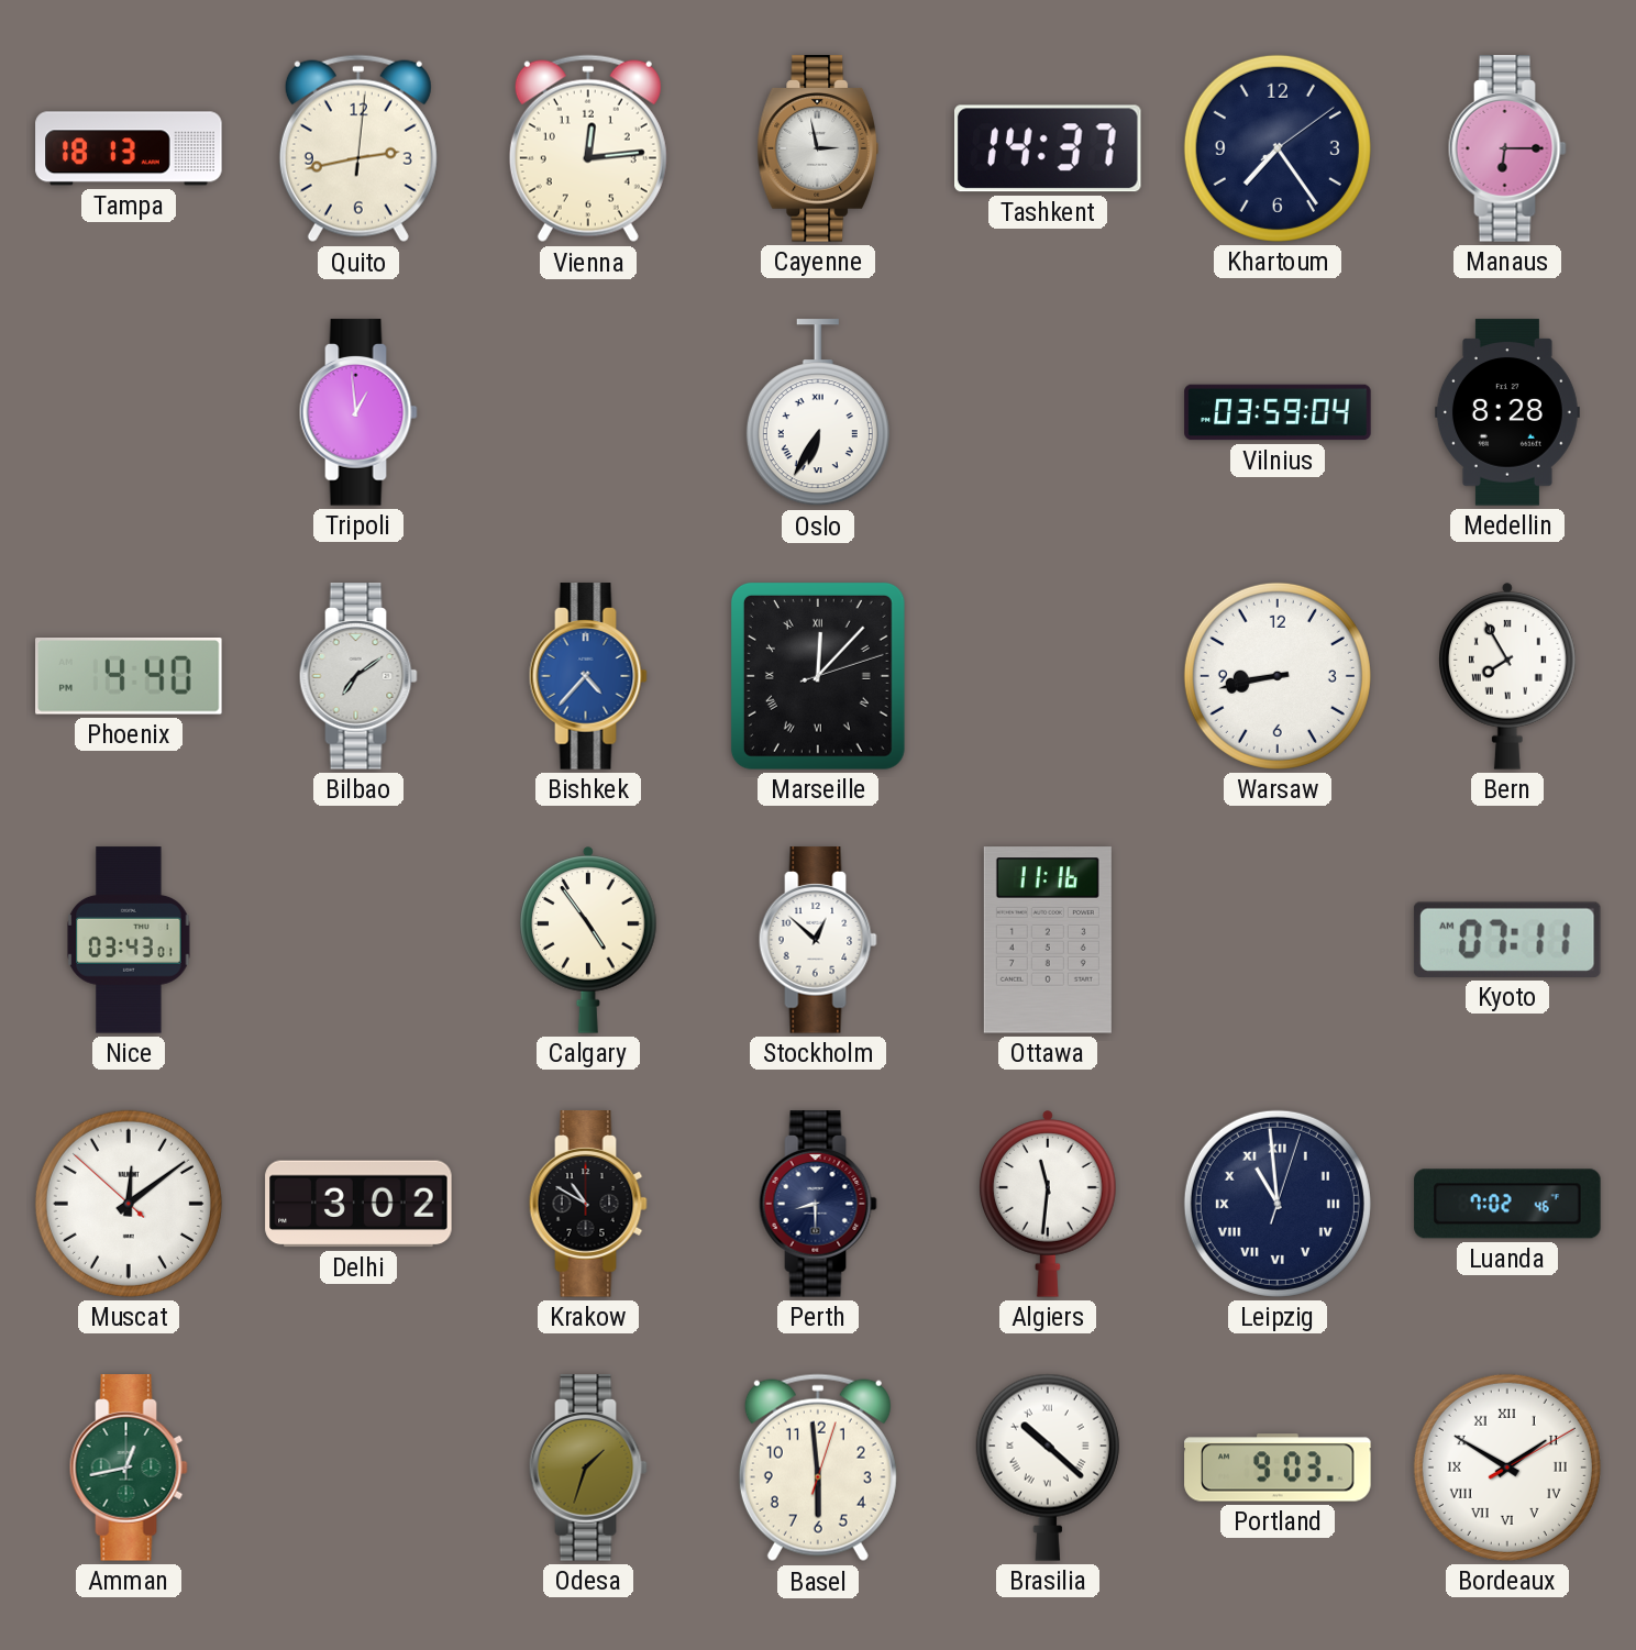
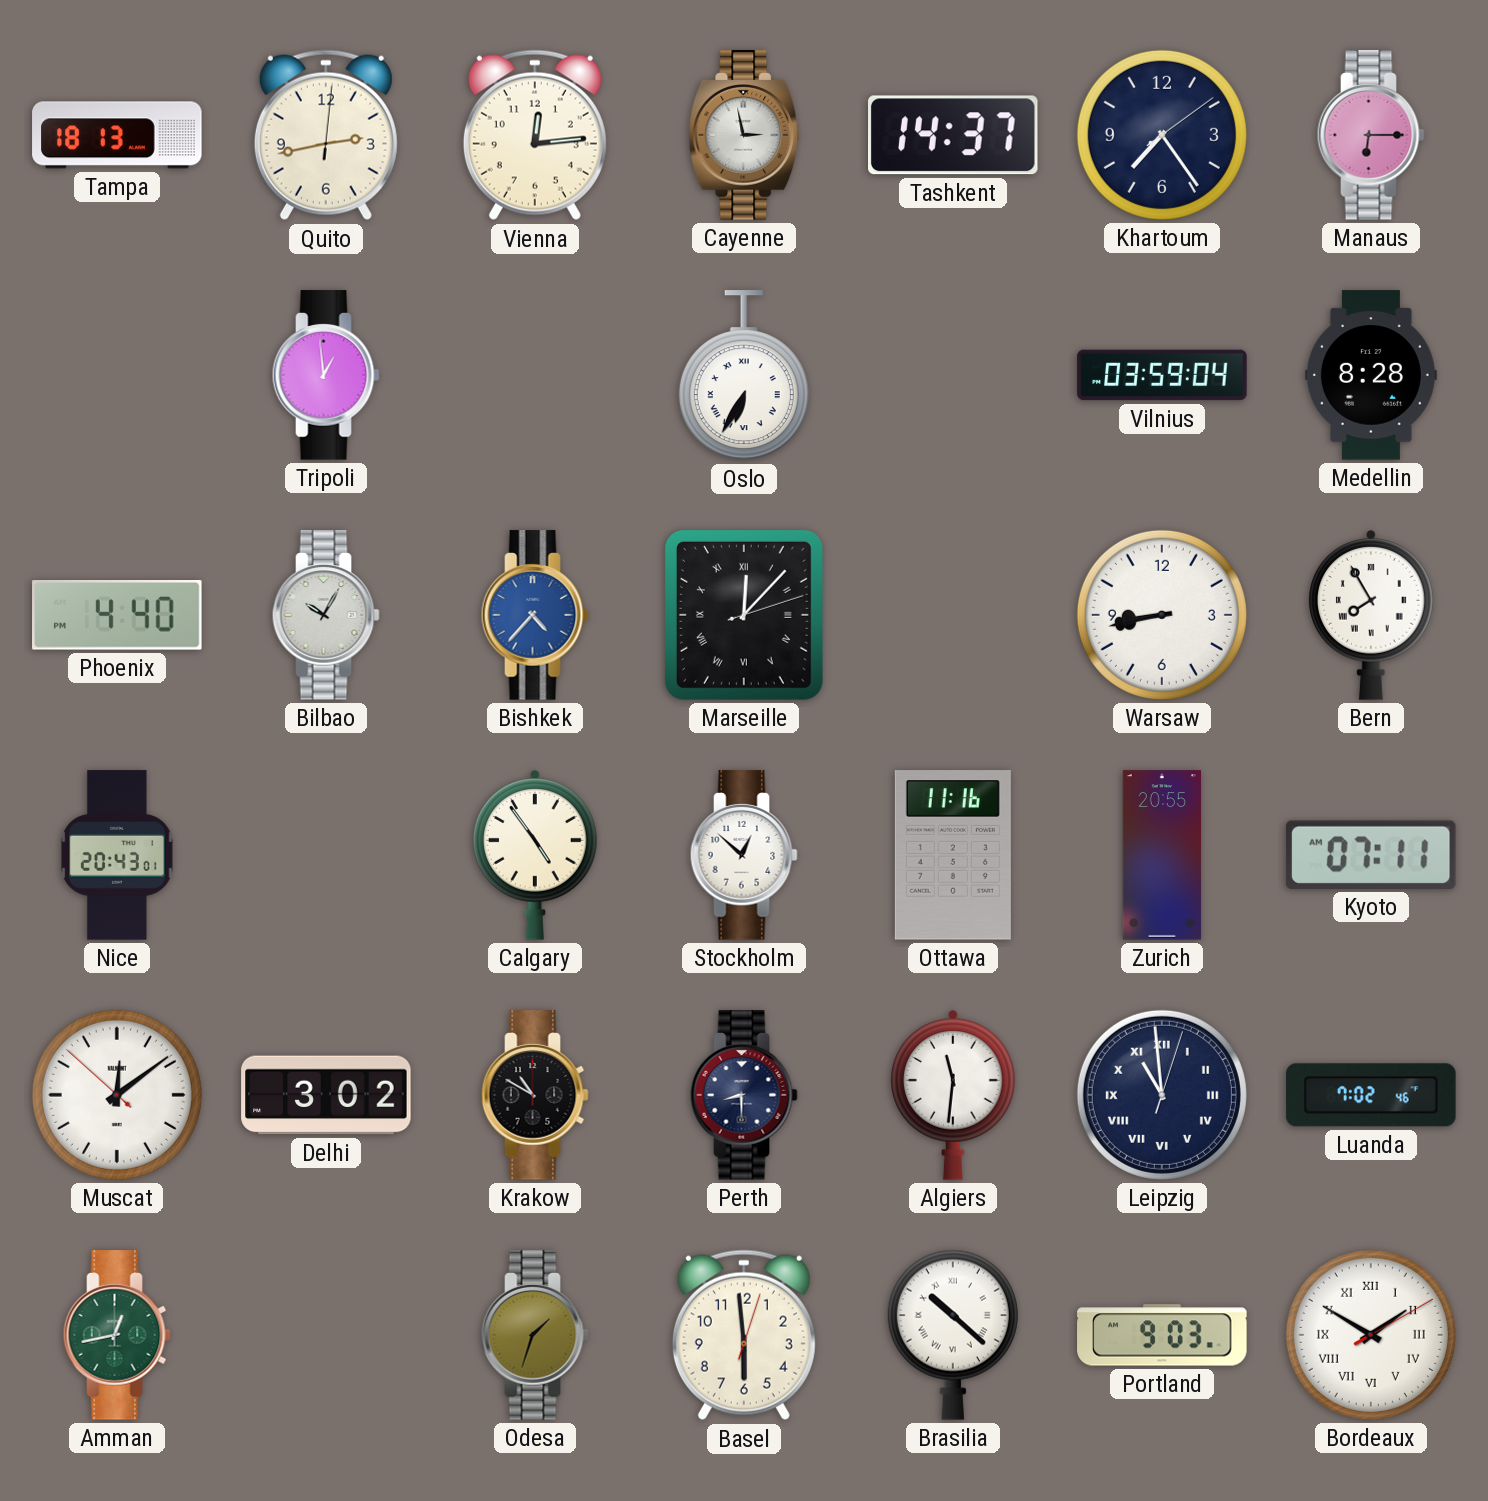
Bilbao: 7:09 -> 10:05 (326, 615)
Nice: 03:43 -> 20:43 (117, 855)
Zurich: none -> 20:55 (1161, 855)
